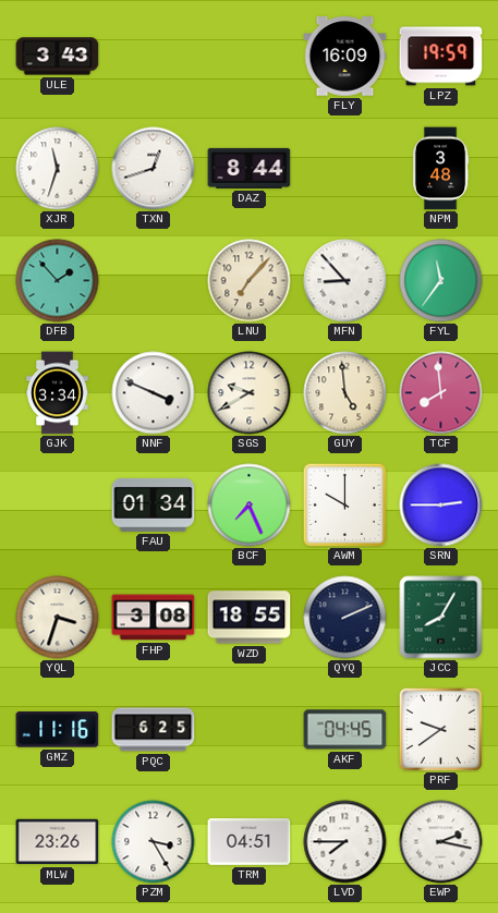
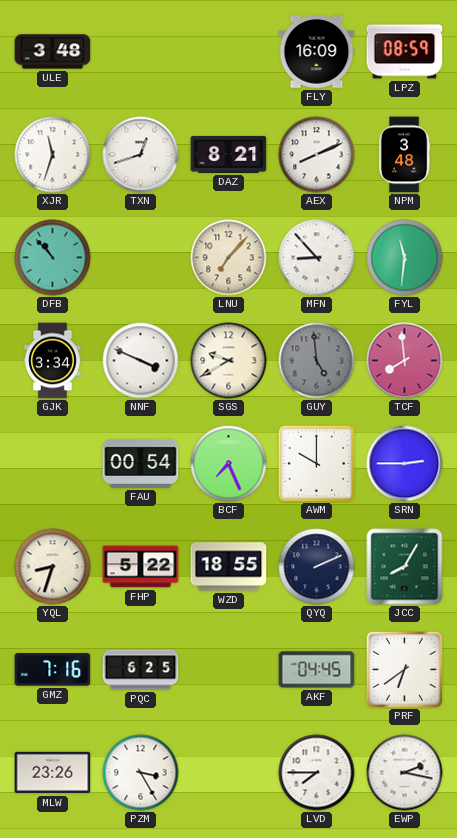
ULE: 3:43 -> 3:48 (53, 52)
LPZ: 19:59 -> 08:59 (405, 52)
DAZ: 8:44 -> 8:21 (229, 154)
AEX: none -> 8:11 (317, 155)
DFB: 1:53 -> 10:53 (53, 258)
FYL: 11:36 -> 11:31 (405, 258)
GUY dial: cream -> grey (317, 361)
FAU: 01:34 -> 00:54 (141, 463)
YQL: 3:33 -> 8:33 (53, 567)
FHP: 3:08 -> 5:22 (141, 567)
GMZ: 11:16 -> 7:16 (53, 670)
PRF: 9:39 -> 6:39 (404, 669)
TRM: 04:51 -> none (250, 842)
